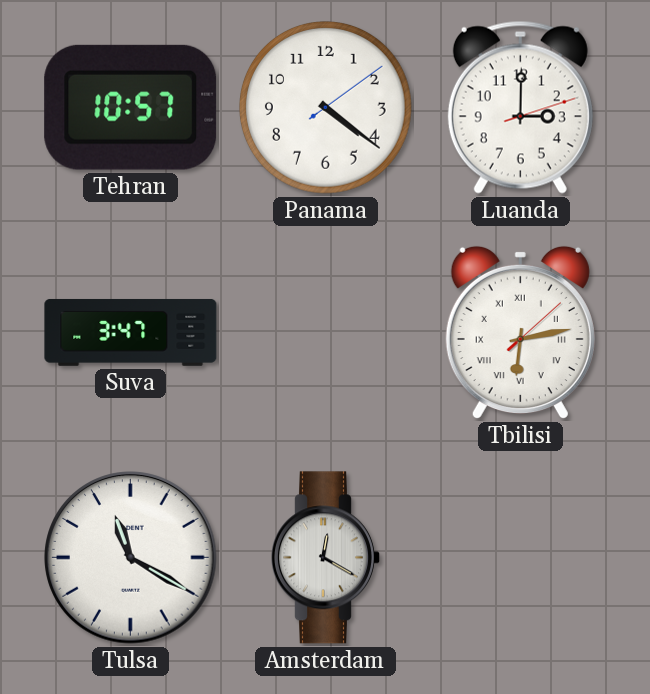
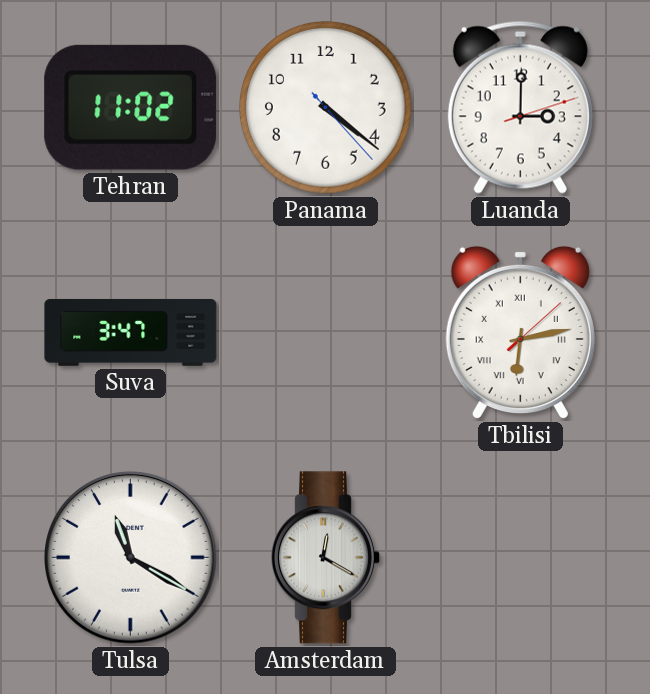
Tehran: 10:57 -> 11:02 (131, 107)
Panama: 4:21:09 -> 4:21:23 (326, 108)
